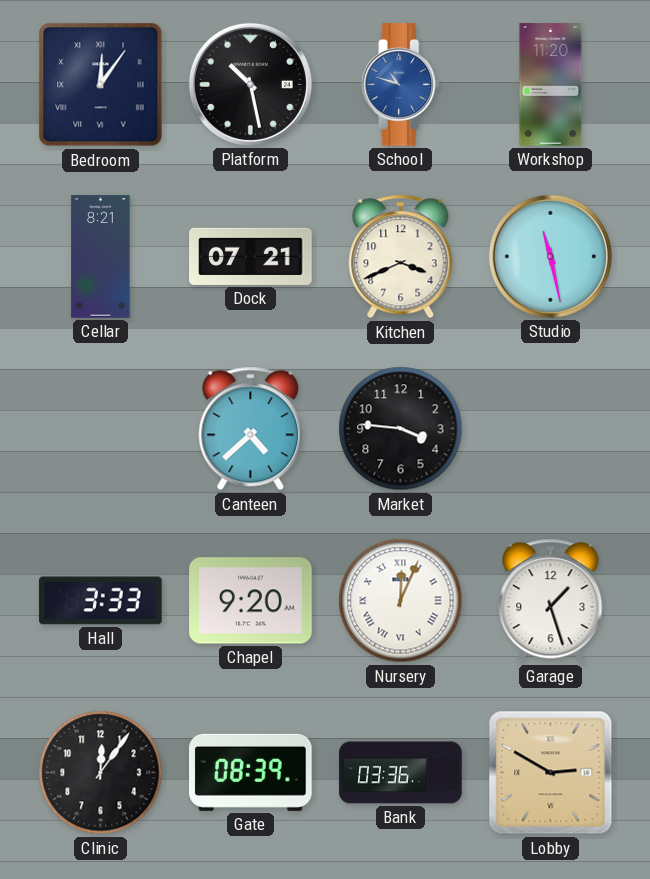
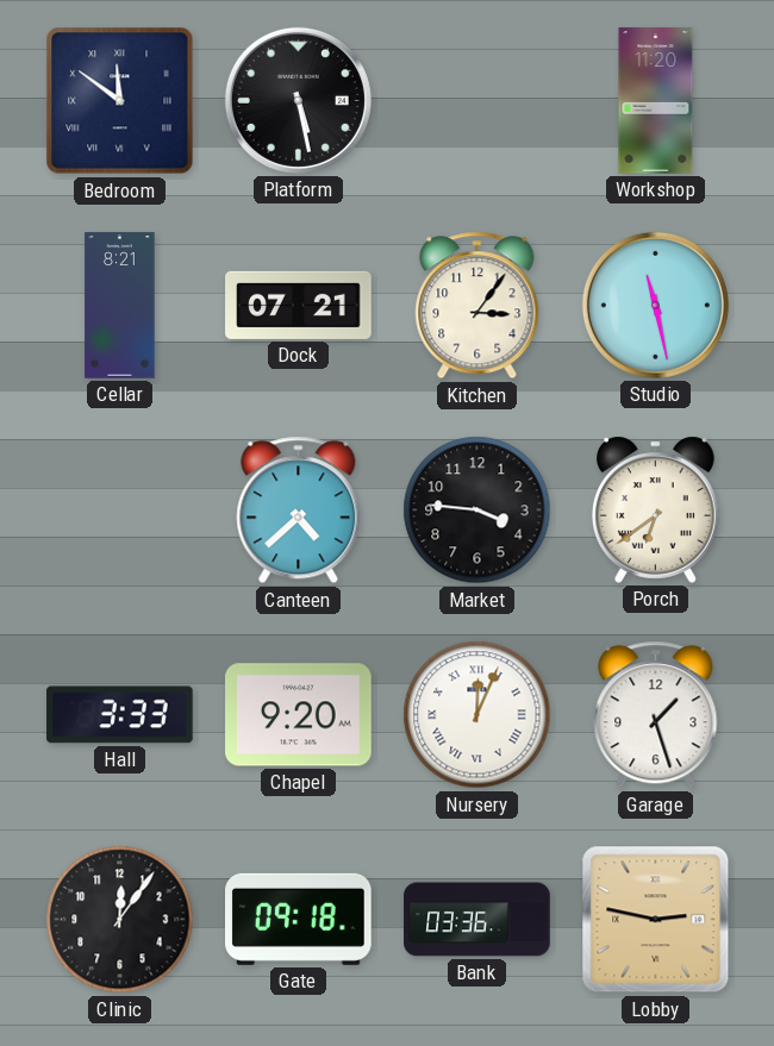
Bedroom: 12:06 -> 11:51 (120, 101)
Platform: 10:28 -> 5:28 (298, 100)
School: 10:48 -> none (401, 85)
Kitchen: 3:41 -> 3:06 (477, 306)
Porch: none -> 6:39 (655, 509)
Gate: 08:39 -> 09:18 (299, 919)
Lobby: 2:50 -> 2:47 (656, 920)
